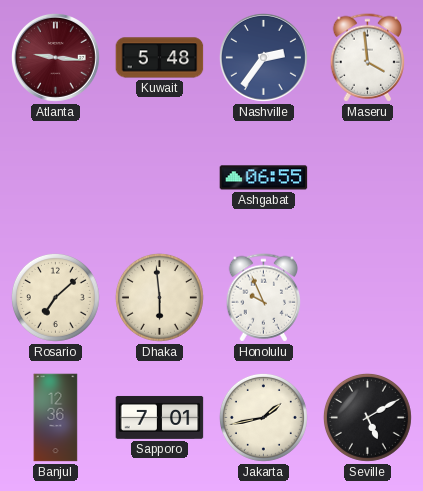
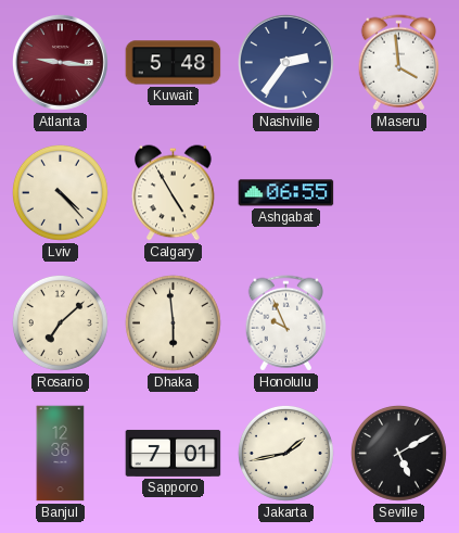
Lviv: none -> 4:23 (60, 192)
Calgary: none -> 4:55 (174, 193)
